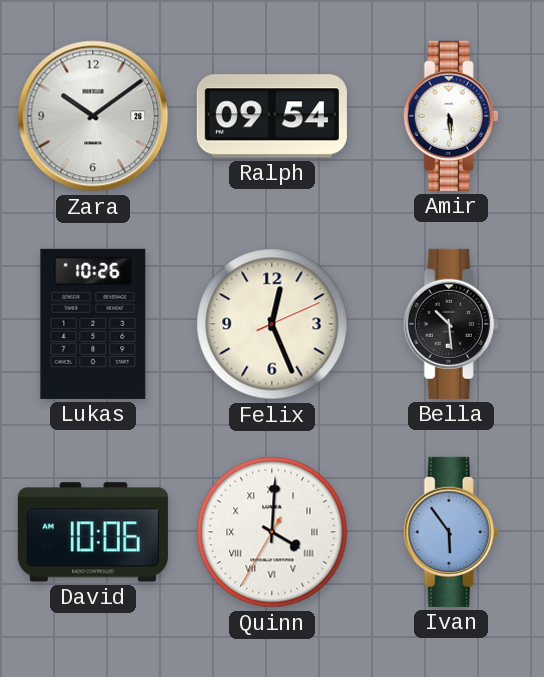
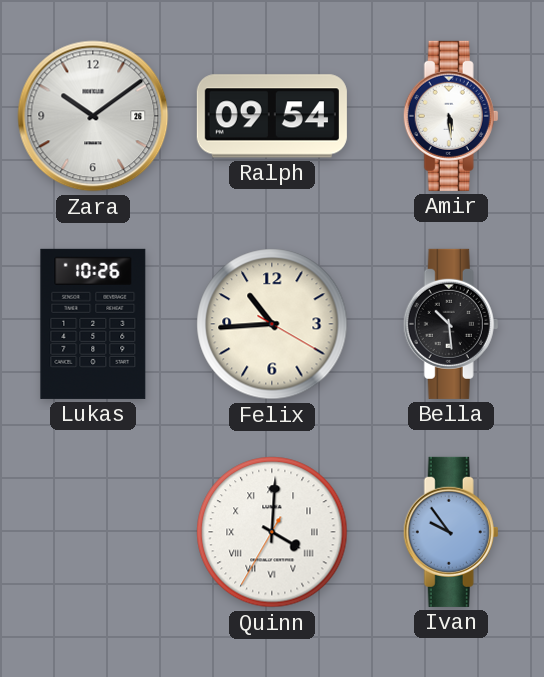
Felix: 12:26 -> 10:44 (272, 324)
David: 10:06 -> none (93, 532)
Ivan: 5:54 -> 9:54 (451, 532)
